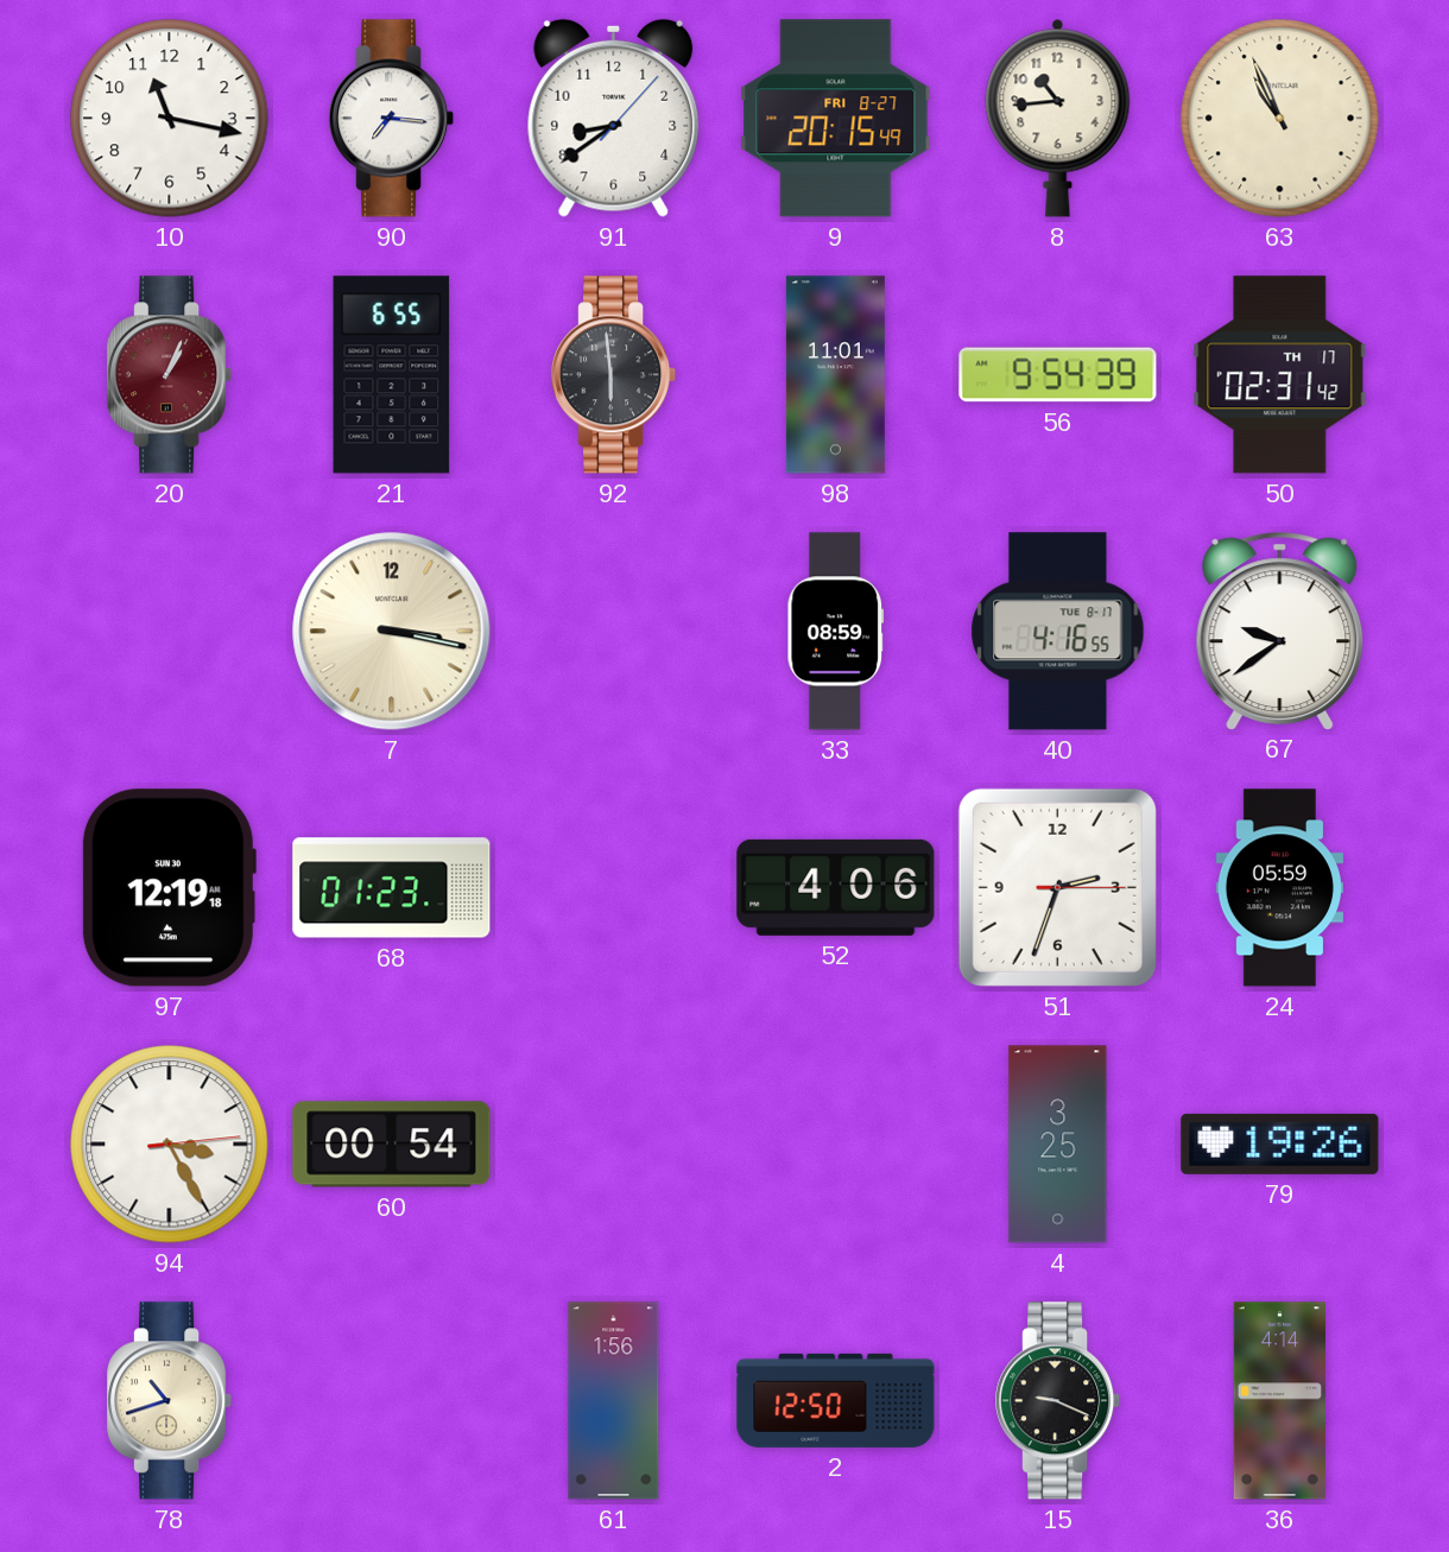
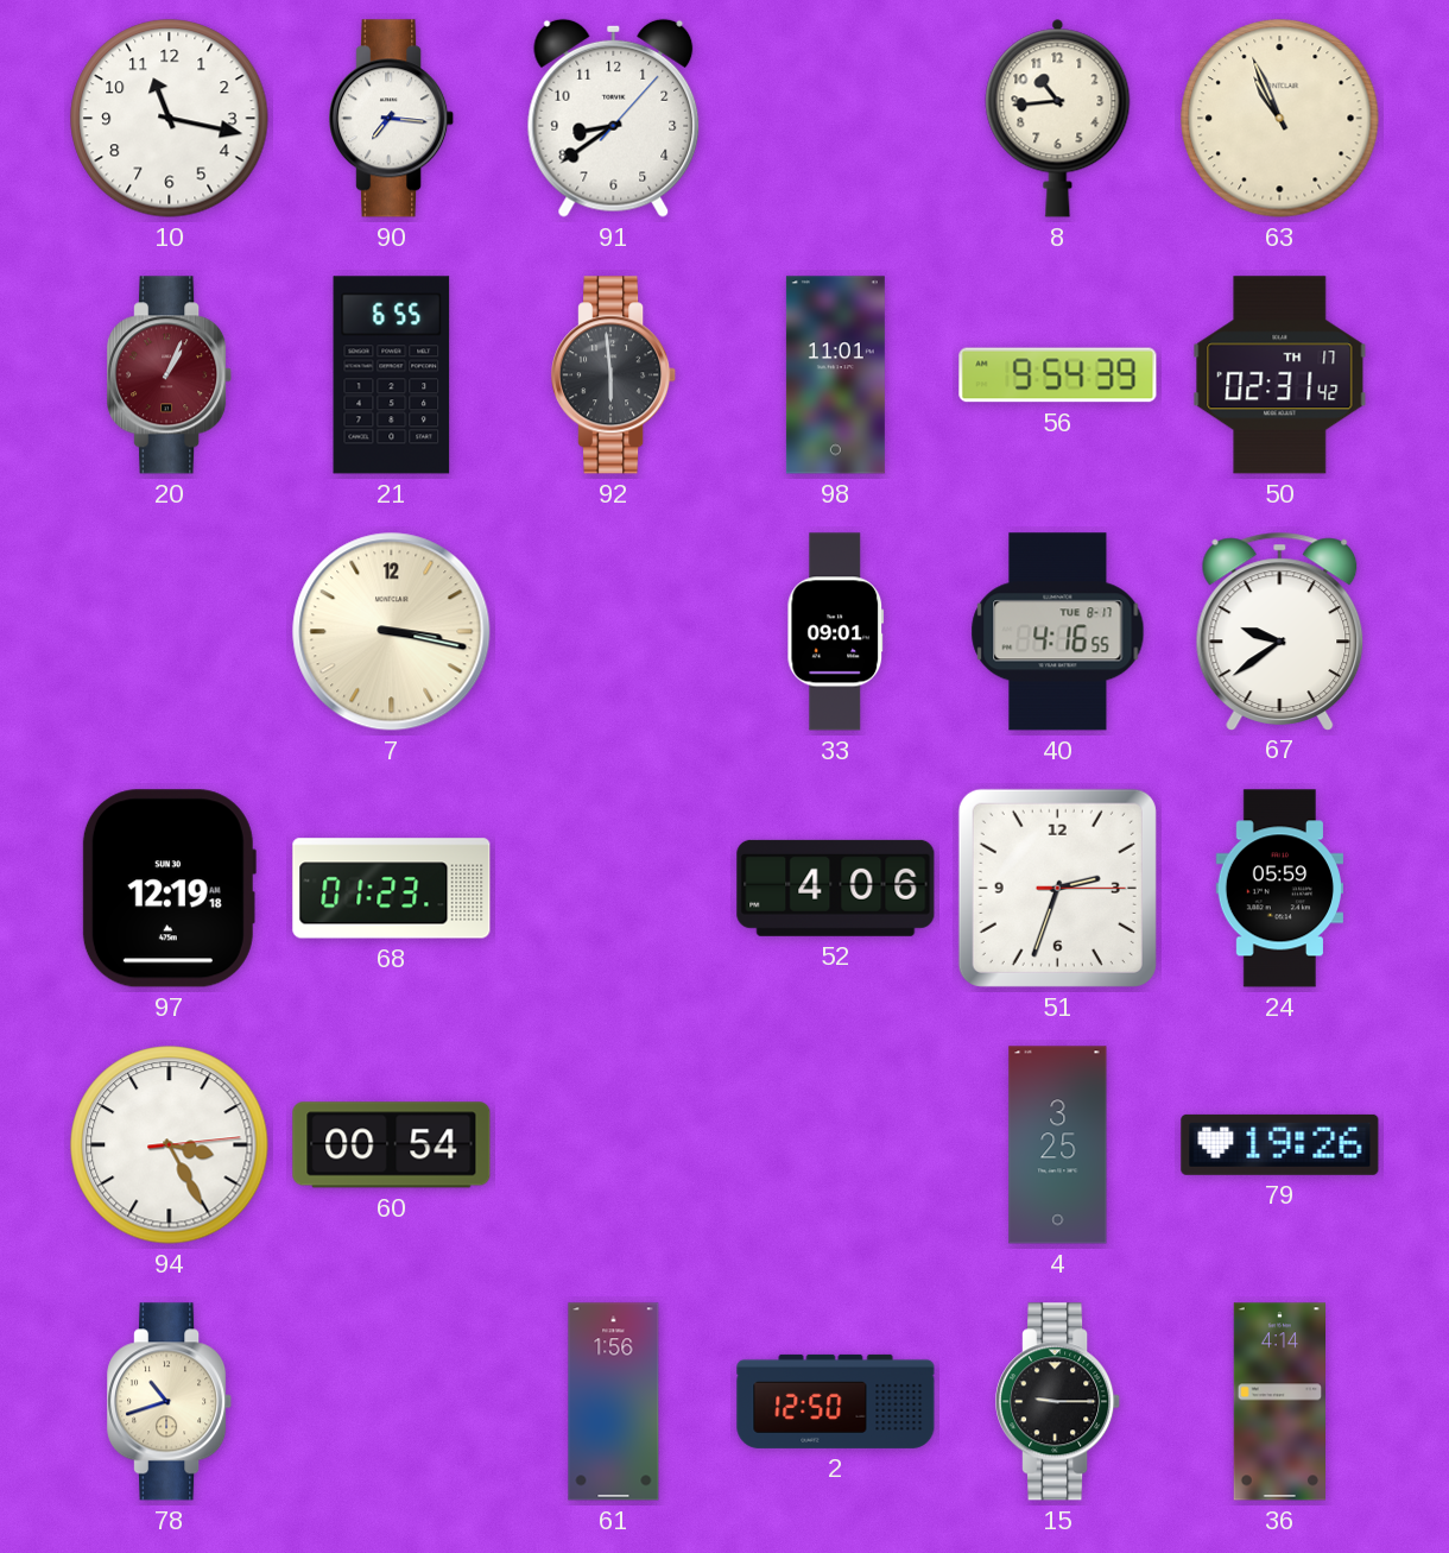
9: 20:15 -> none (836, 119)
33: 08:59 -> 09:01 (836, 632)
15: 9:19 -> 9:15 (1058, 1402)
